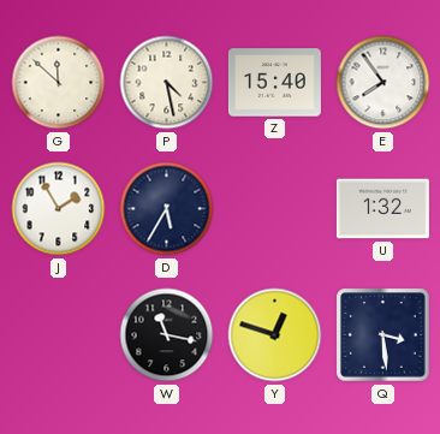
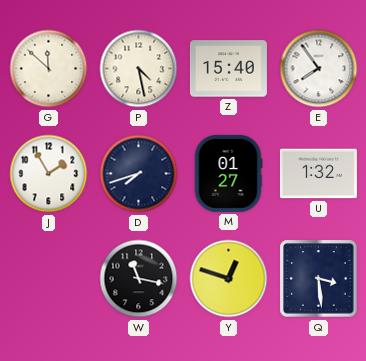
D: 5:35 -> 7:42 (139, 174)
M: none -> 01:27 (228, 173)
